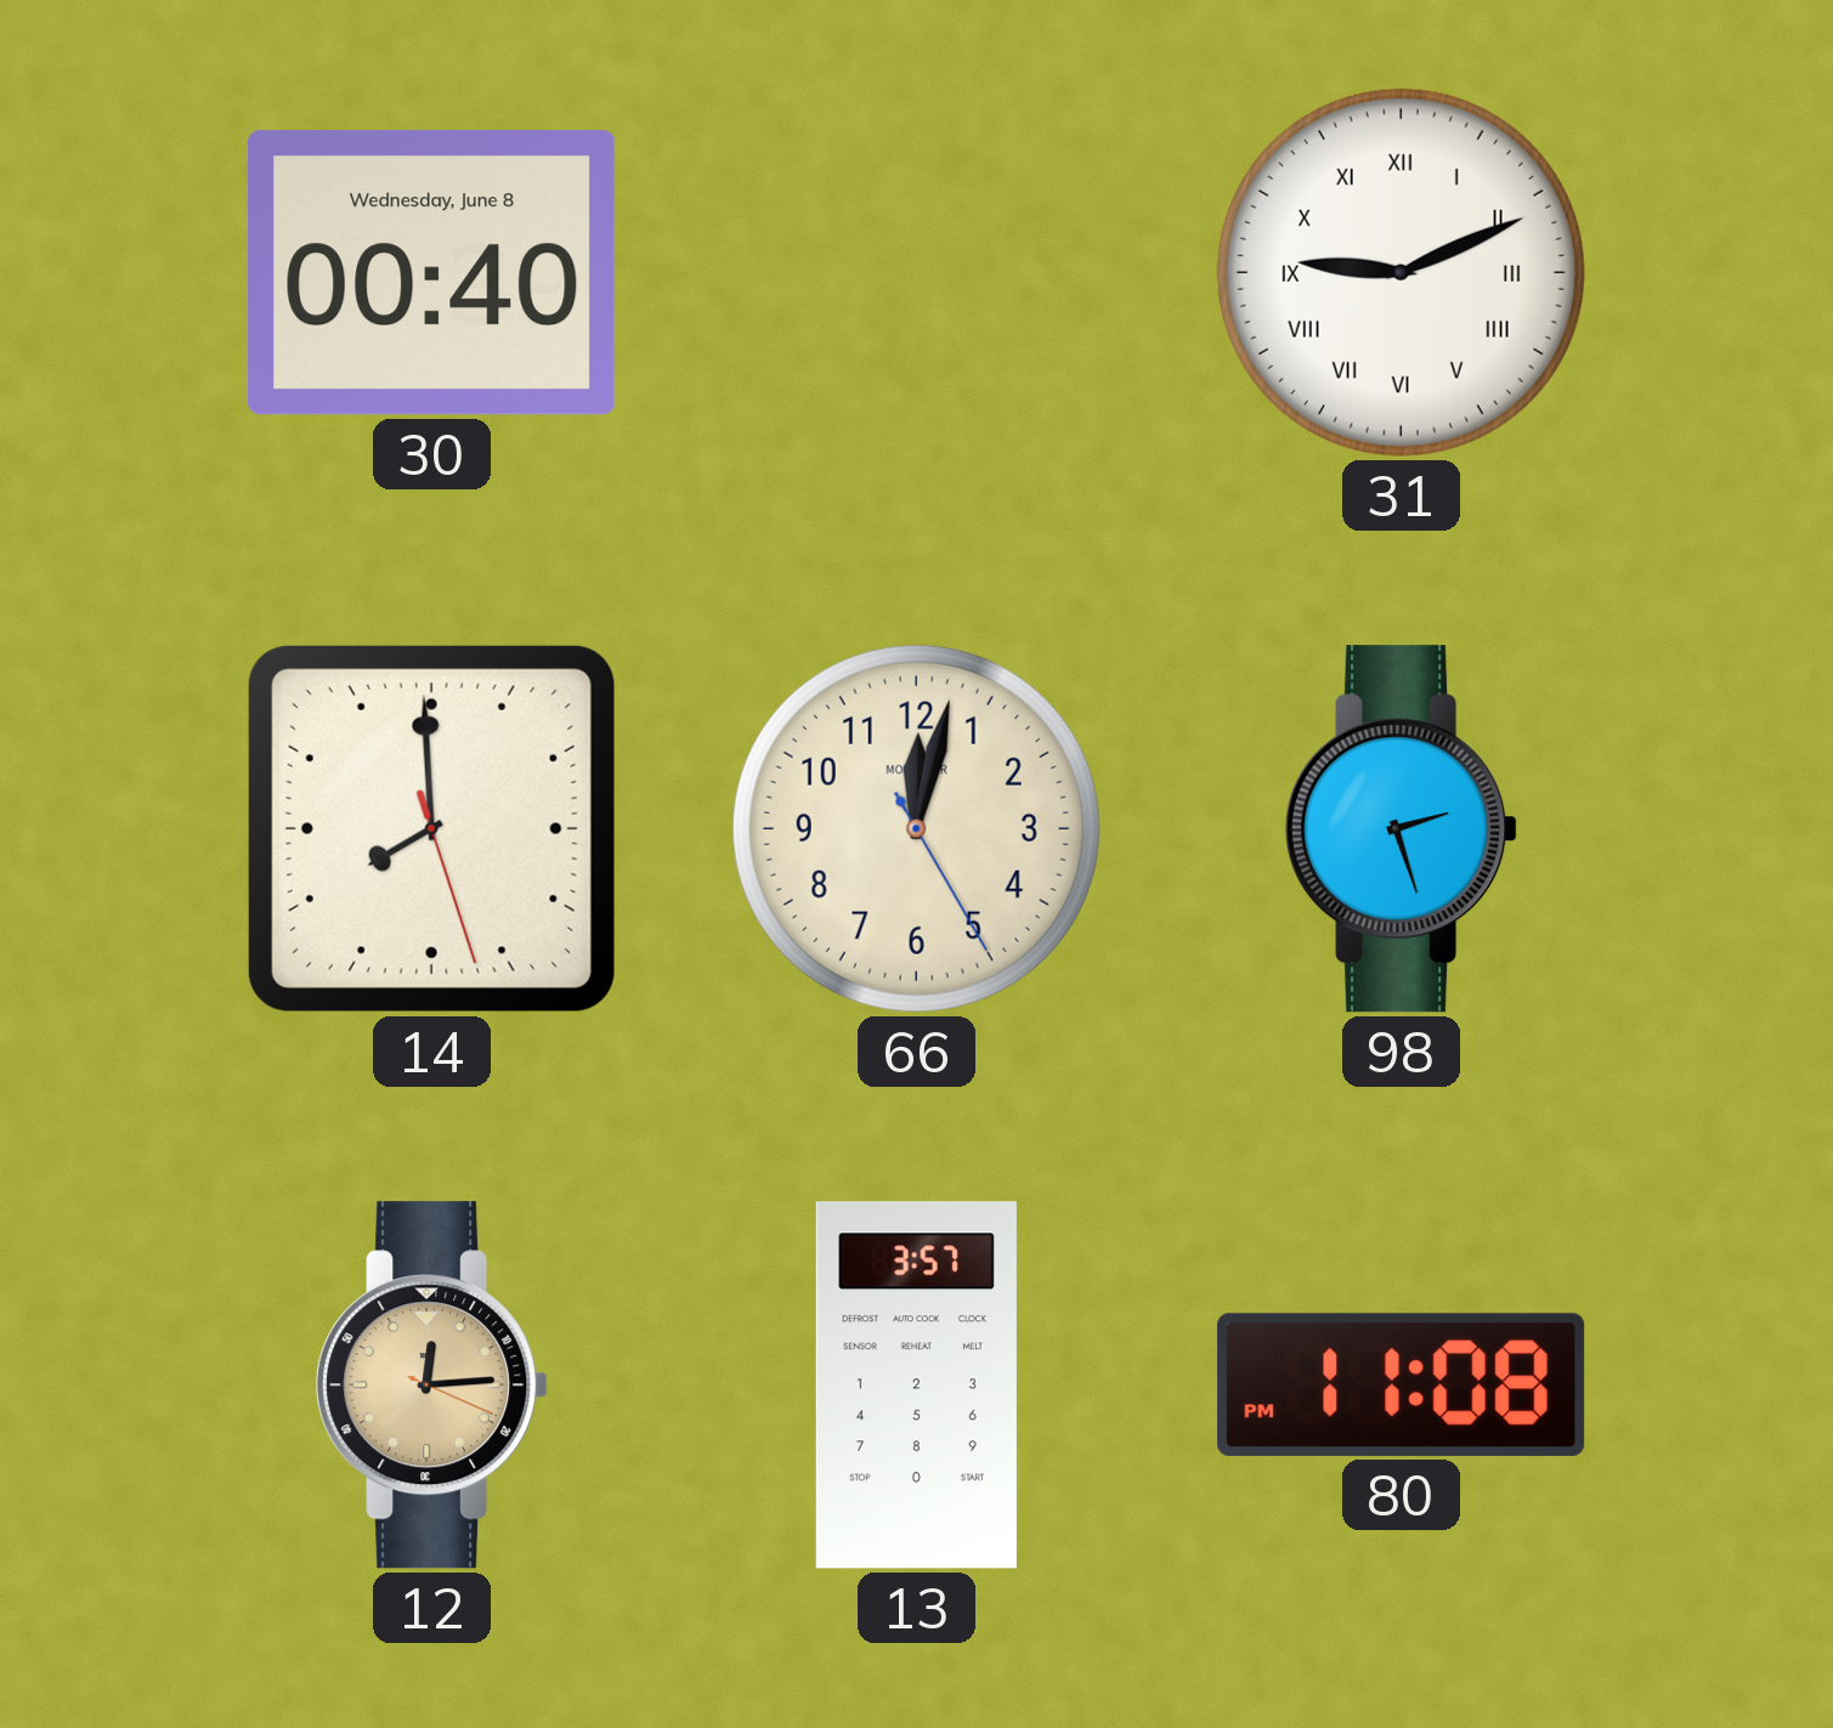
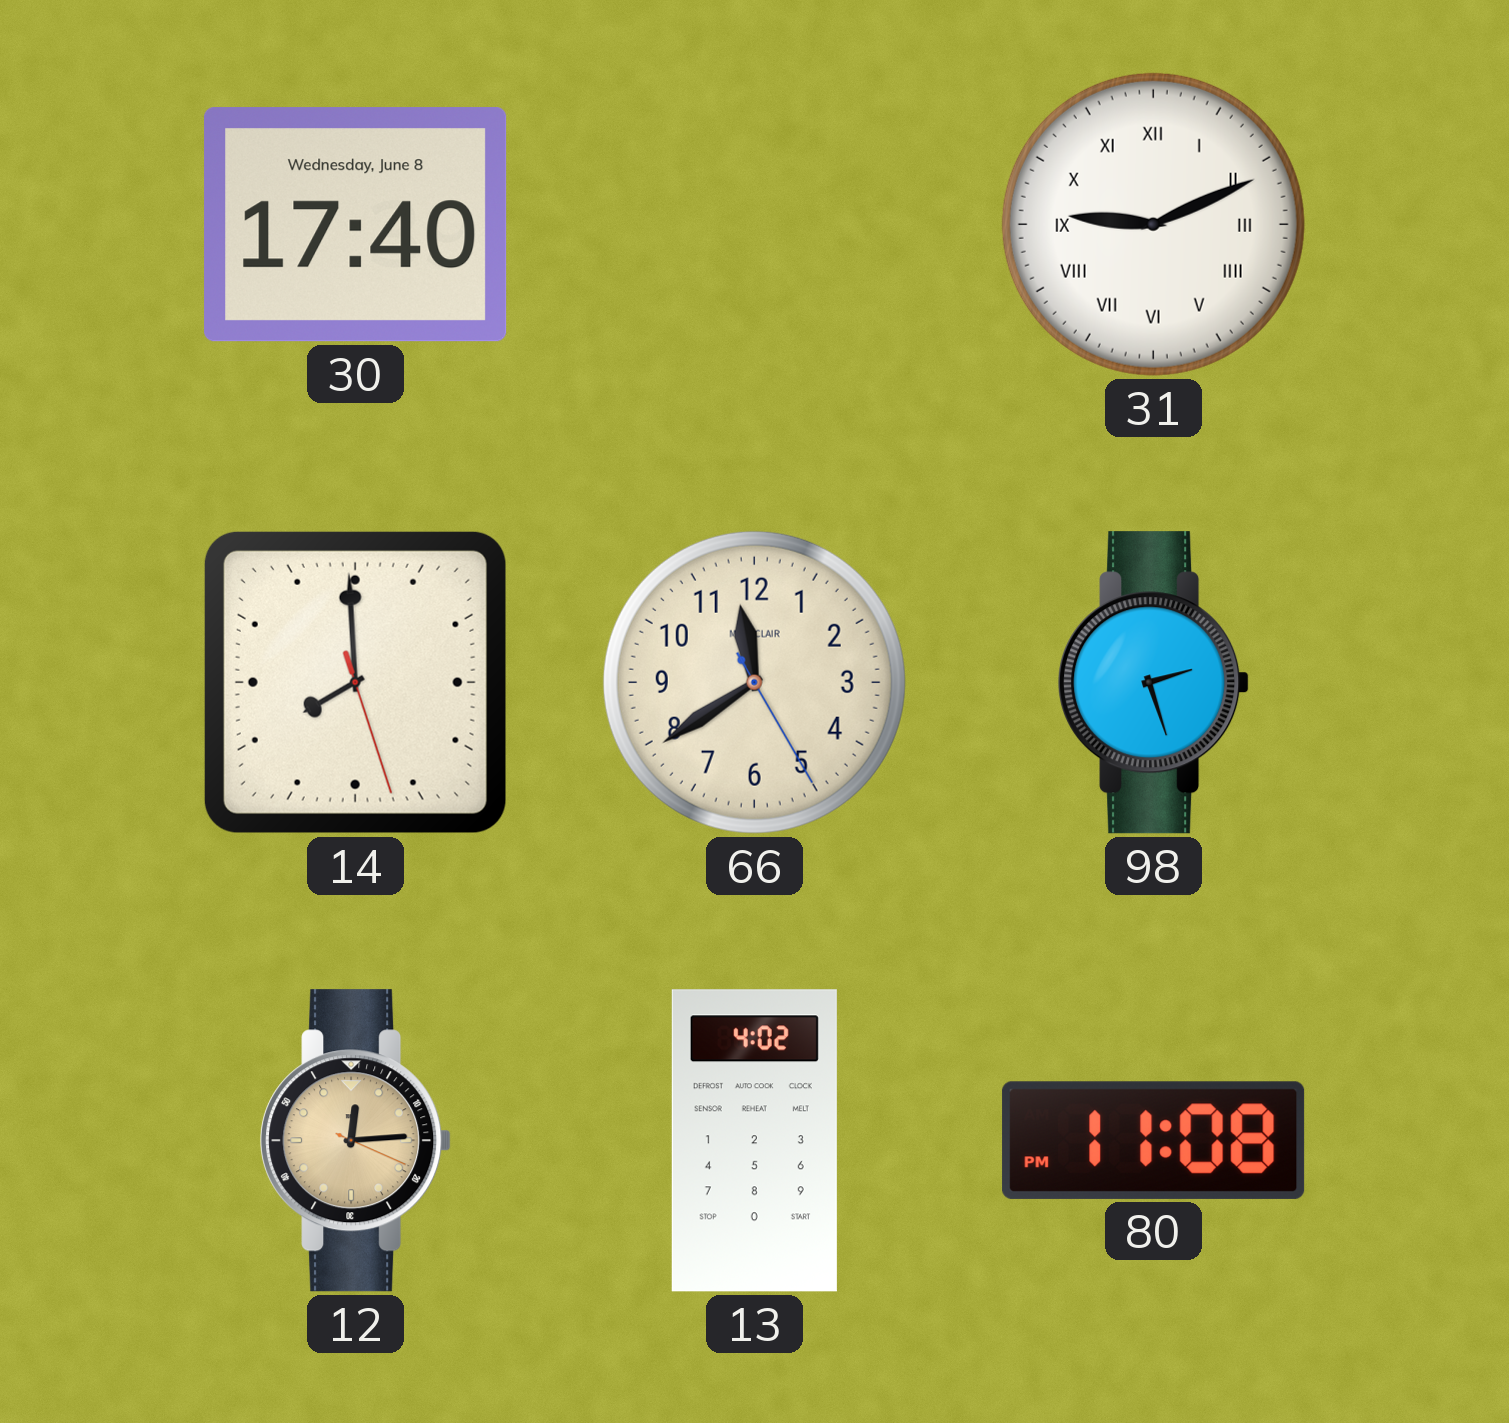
30: 00:40 -> 17:40 (356, 225)
66: 12:02 -> 11:39 (754, 682)
13: 3:57 -> 4:02 (754, 1141)
